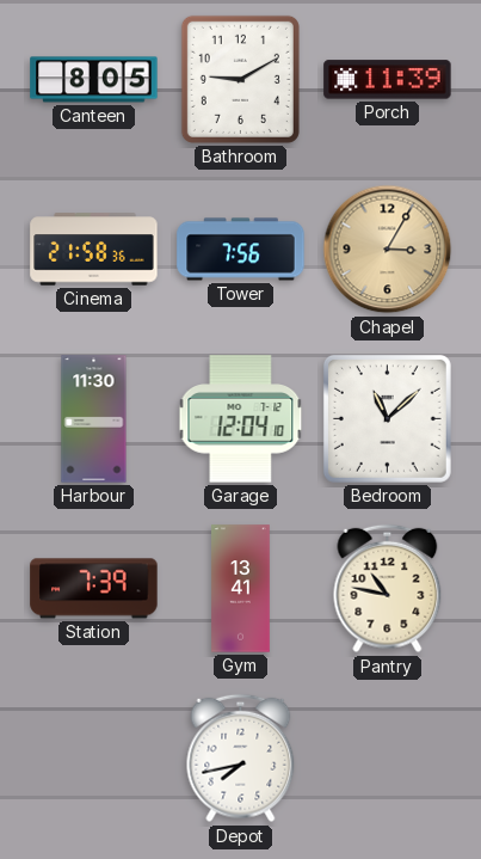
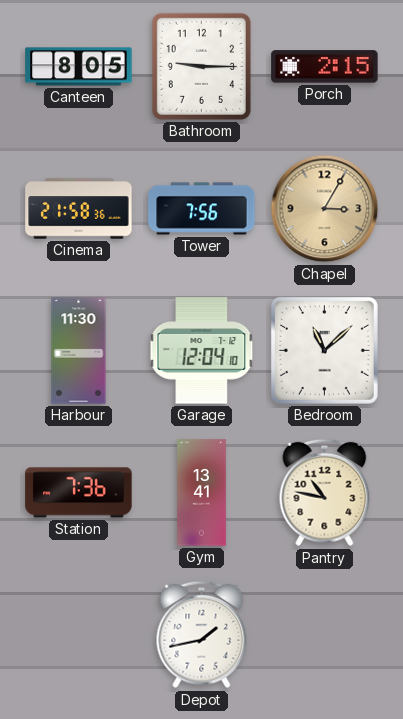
Bathroom: 9:10 -> 9:15 (201, 66)
Porch: 11:39 -> 2:15 (325, 67)
Station: 7:39 -> 7:36 (79, 493)
Depot: 7:43 -> 1:43 (202, 635)
